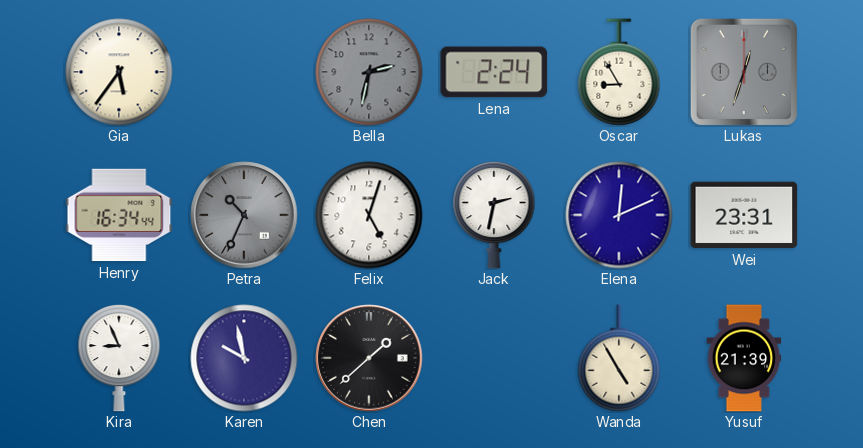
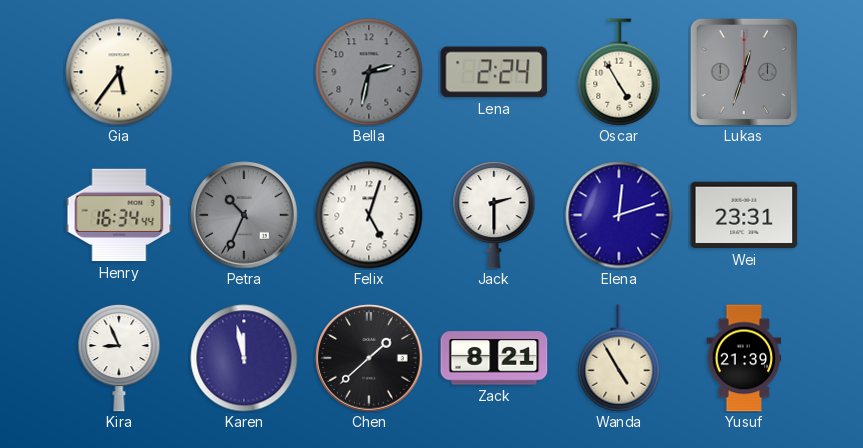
Oscar: 8:55 -> 4:55 (619, 72)
Jack: 2:32 -> 2:30 (494, 215)
Elena: 12:11 -> 12:12 (619, 215)
Karen: 9:58 -> 11:58 (244, 358)
Zack: none -> 8:21 (494, 358)
